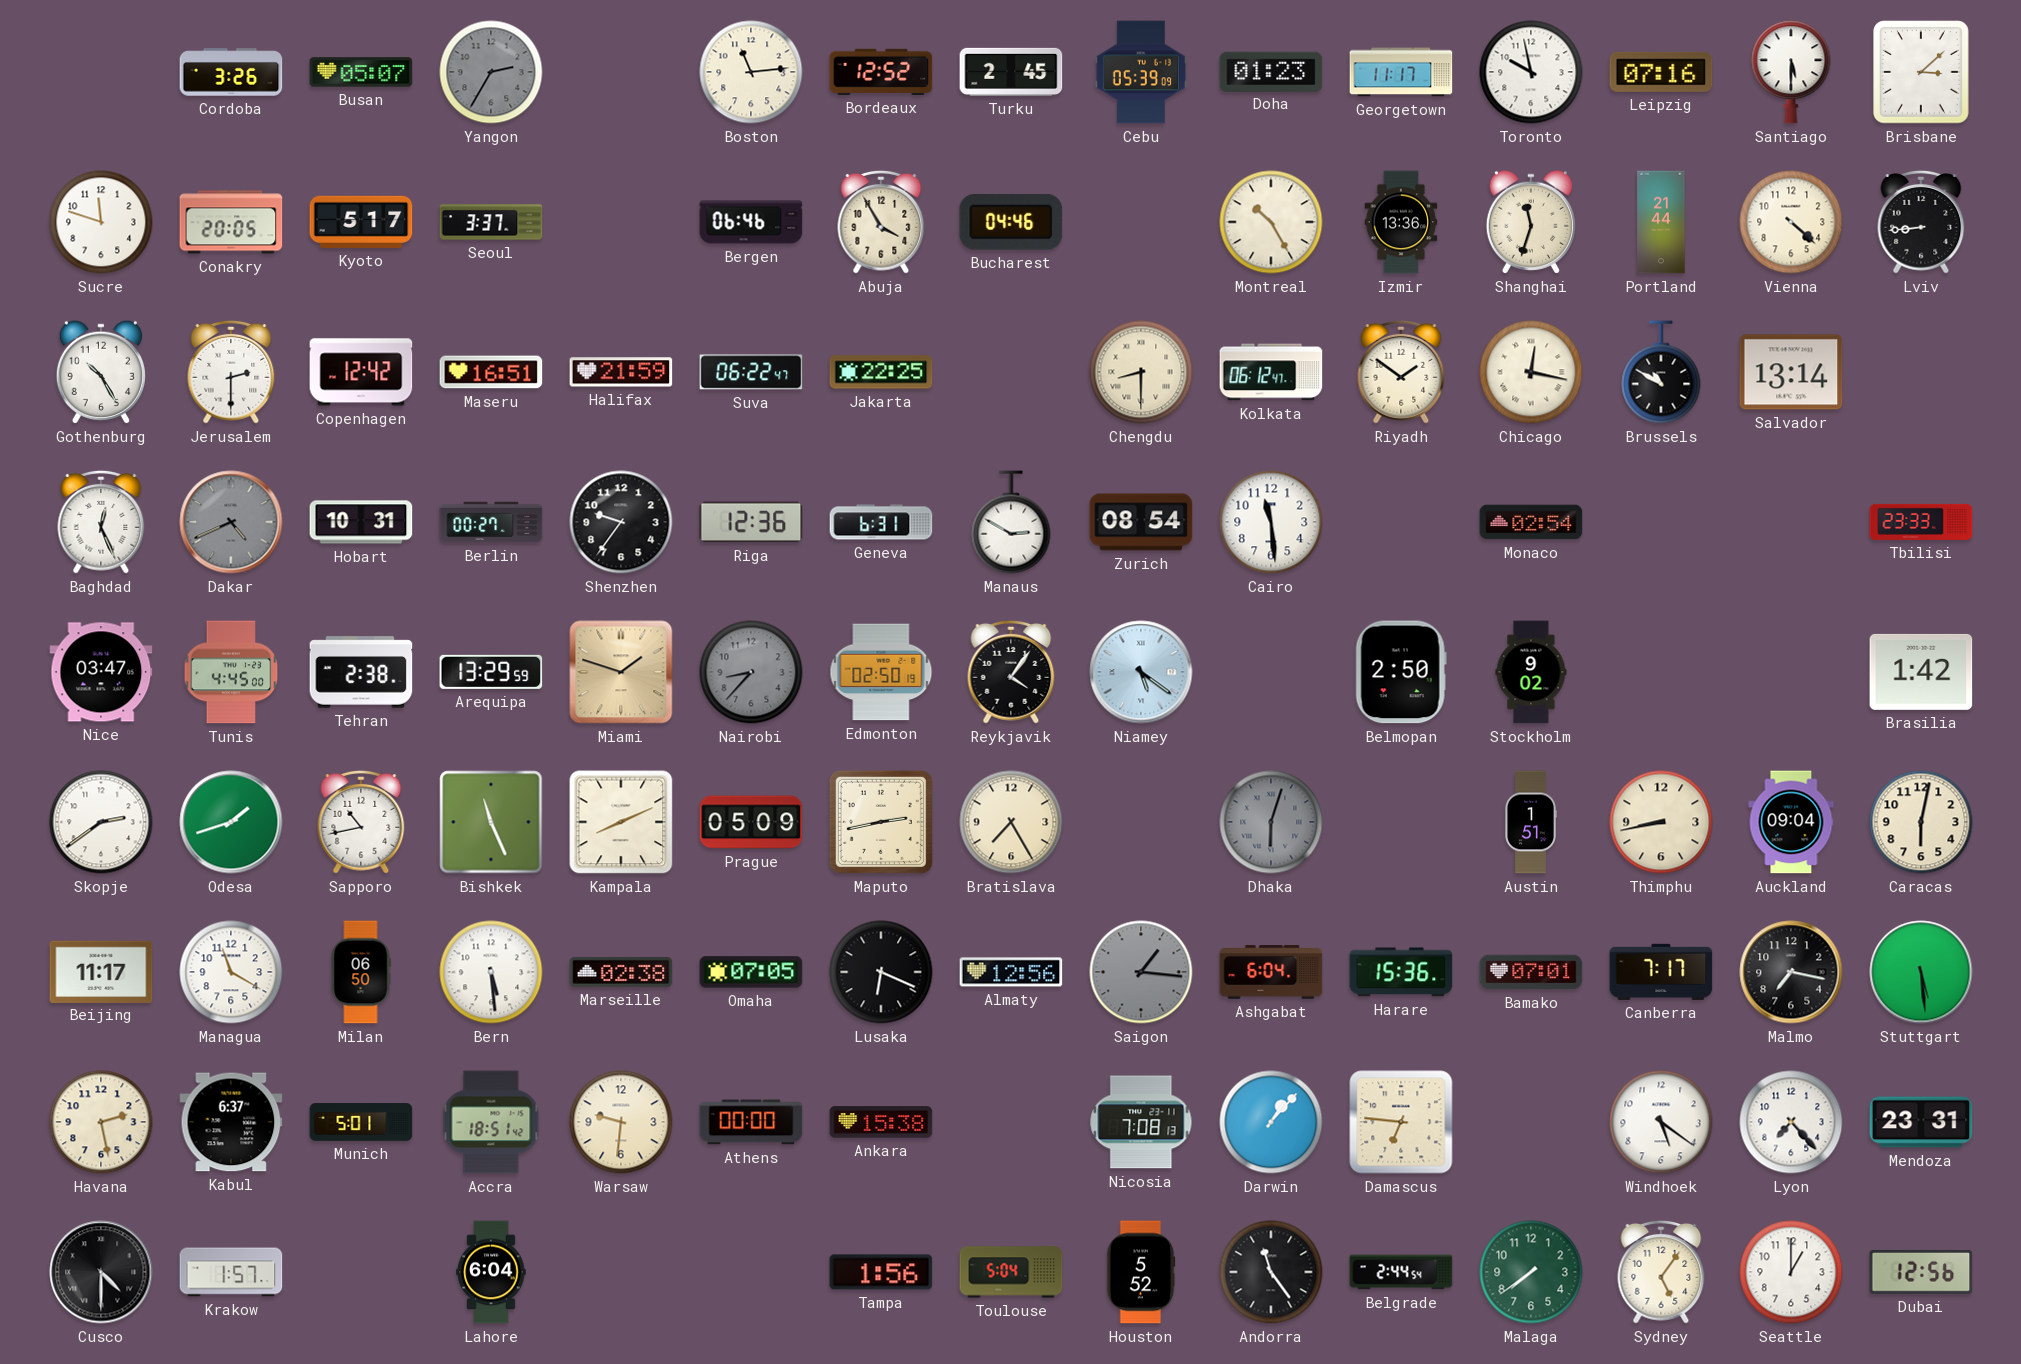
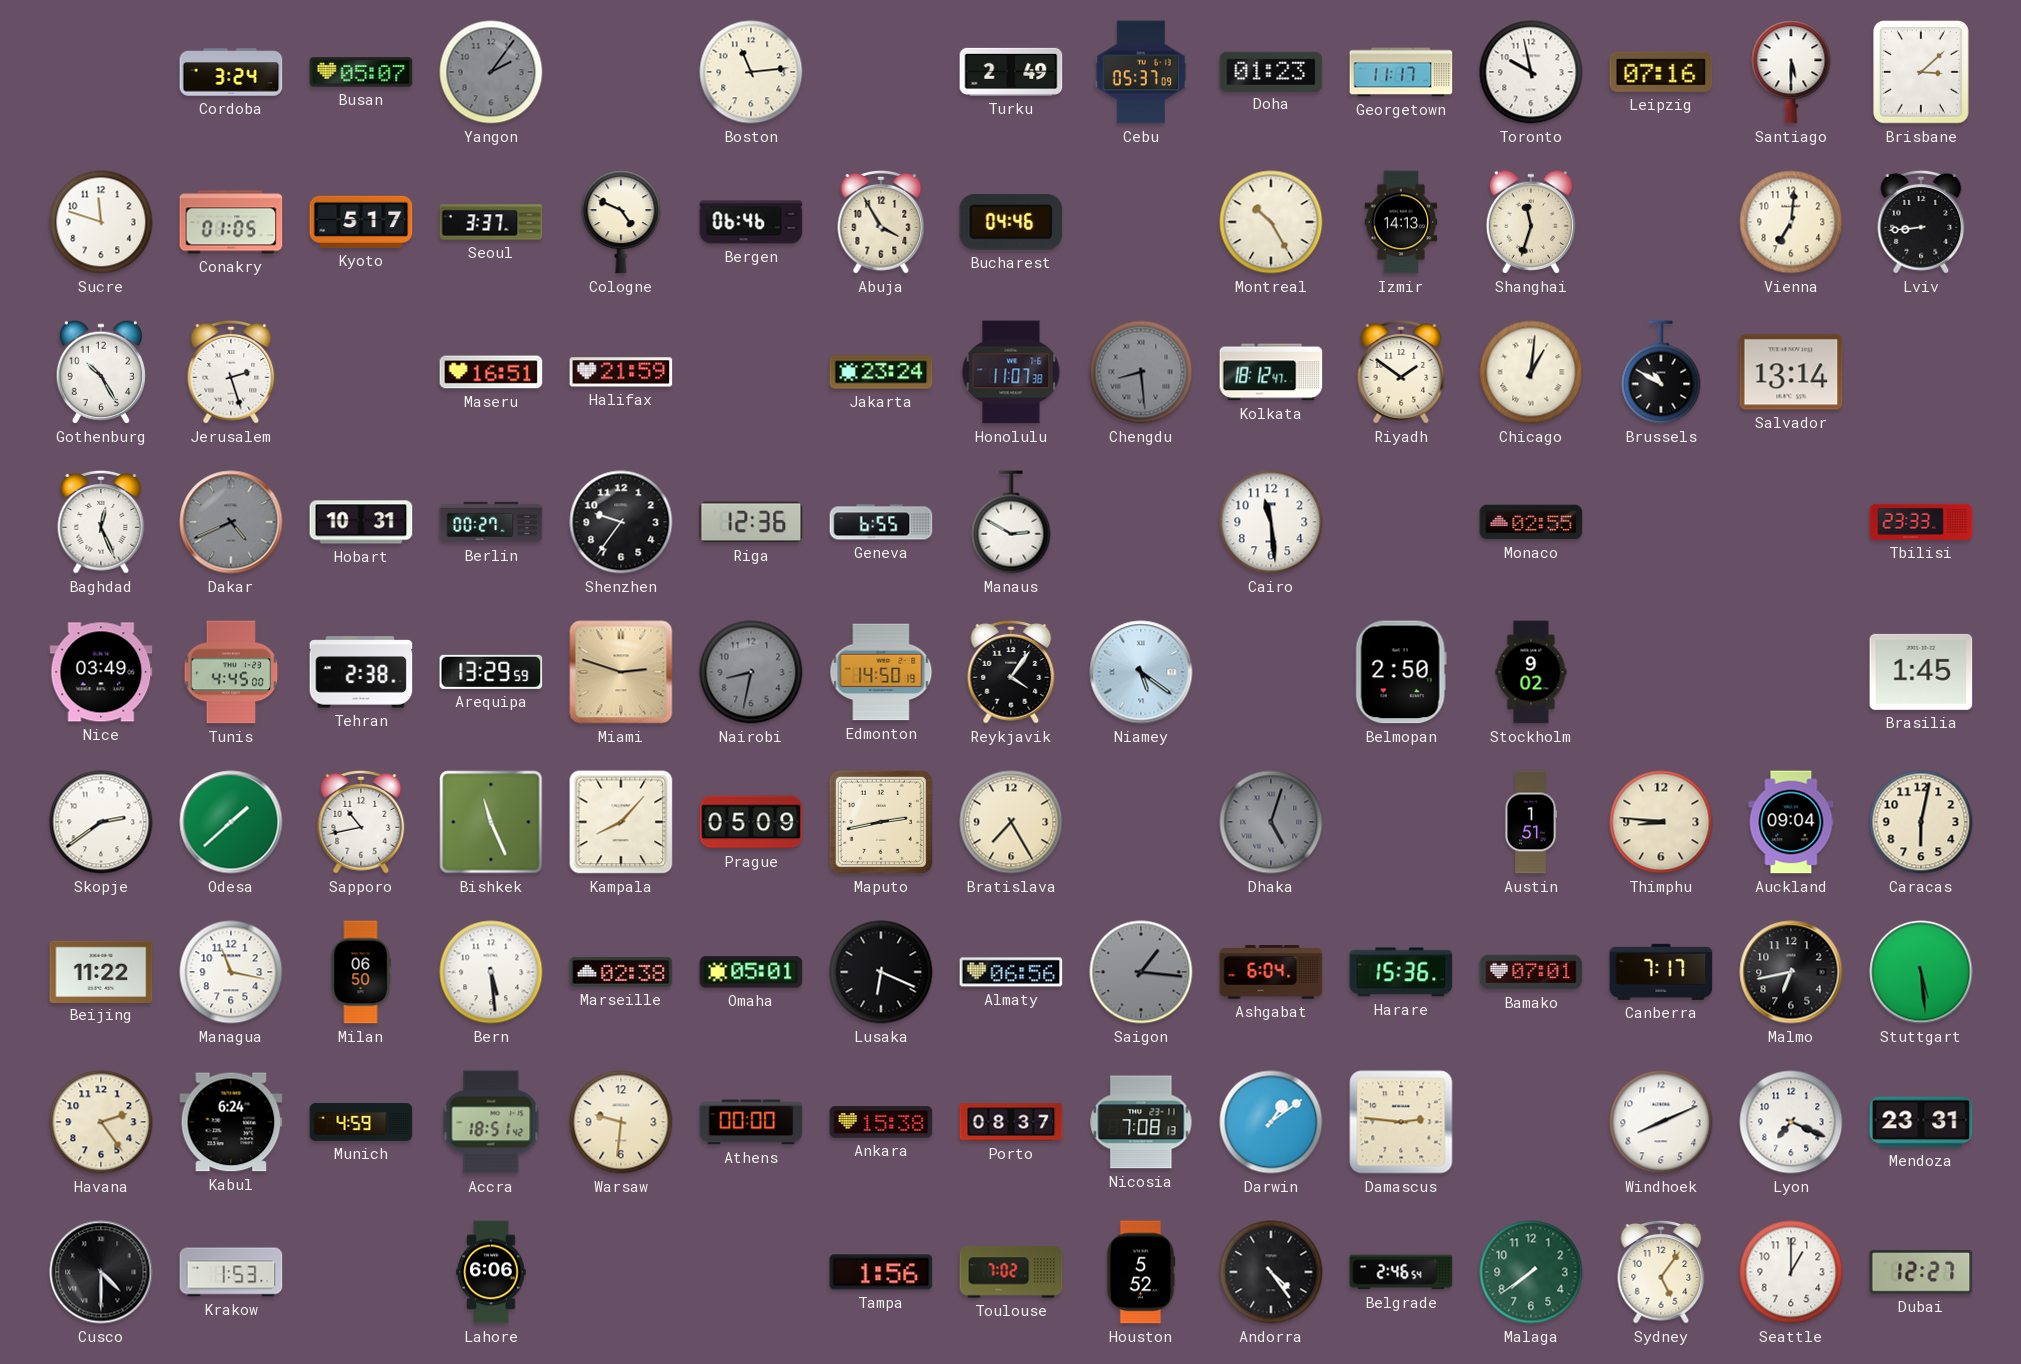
Cordoba: 3:26 -> 3:24 (231, 72)
Yangon: 2:35 -> 2:06 (491, 72)
Bordeaux: 12:52 -> none (881, 72)
Turku: 2:45 -> 2:49 (1011, 72)
Cebu: 05:39 -> 05:37 (1141, 72)
Conakry: 20:05 -> 01:05 (231, 222)
Cologne: none -> 4:49 (621, 222)
Izmir: 13:36 -> 14:13 (1401, 222)
Portland: 21:44 -> none (1661, 222)
Vienna: 4:22 -> 7:01 (1791, 222)
Jerusalem: 2:30 -> 2:27 (231, 372)
Copenhagen: 12:42 -> none (361, 372)
Suva: 06:22 -> none (751, 372)
Jakarta: 22:25 -> 23:24 (881, 372)
Honolulu: none -> 11:07 (1011, 372)
Chengdu: 8:30 -> 8:29 (1141, 372)
Chengdu dial: cream -> grey (1141, 372)
Kolkata: 06:12 -> 18:12 (1271, 372)
Chicago: 12:17 -> 1:01 (1531, 372)
Geneva: 6:31 -> 6:55 (881, 522)
Zurich: 08:54 -> none (1141, 522)
Monaco: 02:54 -> 02:55 (1531, 522)
Nice: 03:47 -> 03:49 (101, 672)
Miami: 1:48 -> 2:48 (621, 672)
Nairobi: 8:37 -> 8:32 (751, 672)
Edmonton: 02:50 -> 14:50 (881, 672)
Brasilia: 1:42 -> 1:45 (1921, 672)
Odesa: 1:42 -> 1:38 (231, 822)
Kampala: 8:11 -> 8:07 (621, 822)
Dhaka: 6:03 -> 5:03 (1271, 822)
Thimphu: 8:43 -> 8:46 (1661, 822)
Beijing: 11:17 -> 11:22 (101, 971)
Managua: 11:20 -> 11:17 (231, 972)
Omaha: 07:05 -> 05:01 (751, 972)
Almaty: 12:56 -> 06:56 (1011, 972)
Malmo: 7:17 -> 6:43 (1791, 972)
Havana: 2:28 -> 2:24 (101, 1122)
Kabul: 6:37 -> 6:24 (231, 1122)
Munich: 5:01 -> 4:59 (361, 1122)
Porto: none -> 08:37 (1011, 1122)
Darwin: 1:07 -> 1:09 (1271, 1122)
Damascus: 6:46 -> 2:46 (1401, 1122)
Windhoek: 5:21 -> 8:11 (1661, 1122)
Lyon: 7:23 -> 7:19 (1791, 1122)
Krakow: 1:57 -> 1:53 (231, 1272)
Lahore: 6:04 -> 6:06 (491, 1272)
Toulouse: 5:04 -> 7:02 (1011, 1272)
Andorra: 11:24 -> 4:24 (1271, 1272)
Belgrade: 2:44 -> 2:46 (1401, 1272)
Dubai: 12:56 -> 12:27 (1921, 1272)
